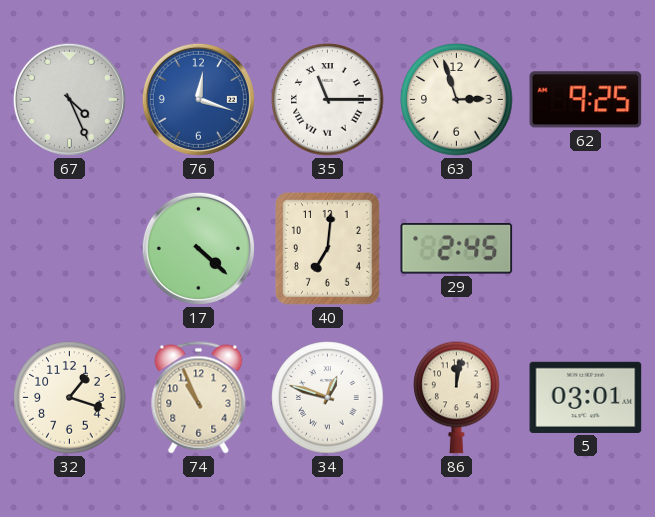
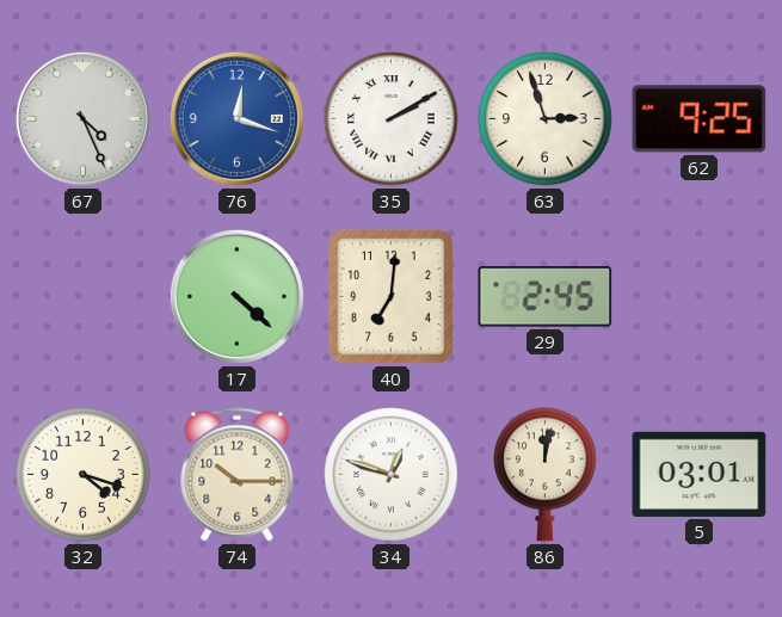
35: 11:15 -> 2:10 (392, 119)
32: 1:18 -> 4:18 (84, 475)
74: 10:56 -> 10:15 (238, 475)
